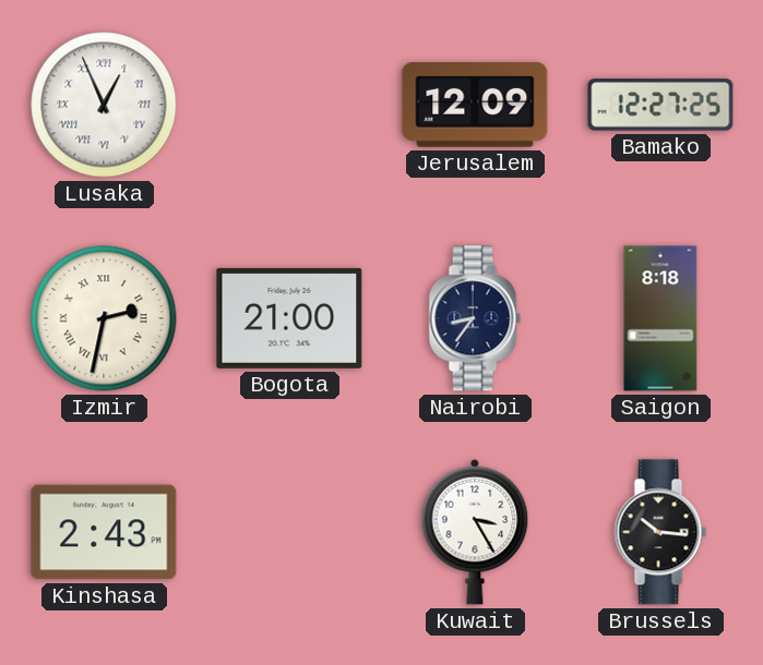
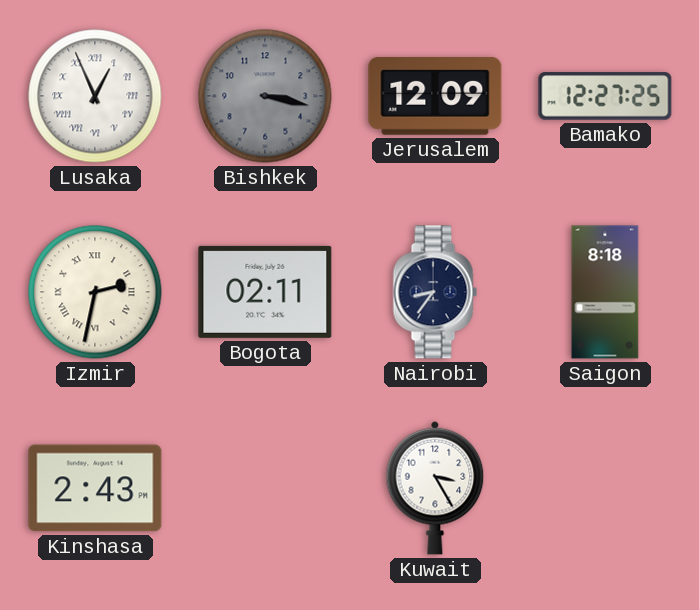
Bishkek: none -> 3:17 (265, 96)
Bogota: 21:00 -> 02:11 (265, 292)
Brussels: 10:16 -> none (660, 532)
